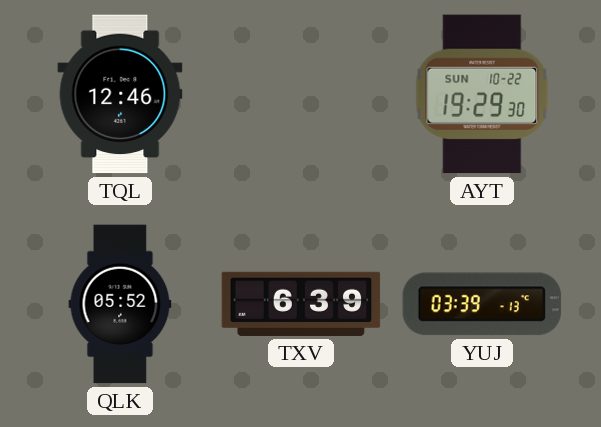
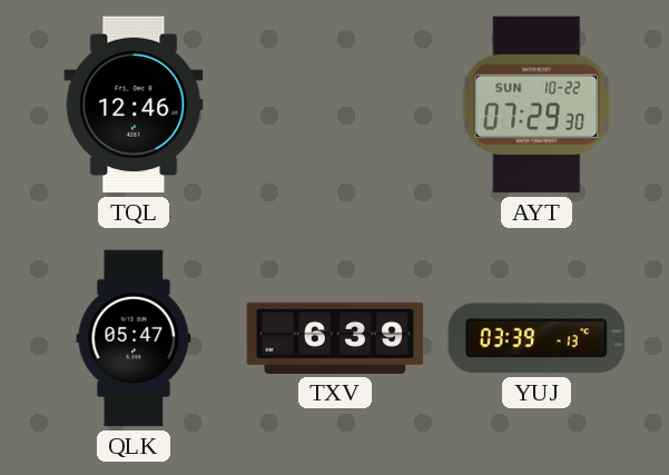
AYT: 19:29 -> 07:29 (537, 105)
QLK: 05:52 -> 05:47 (134, 338)
